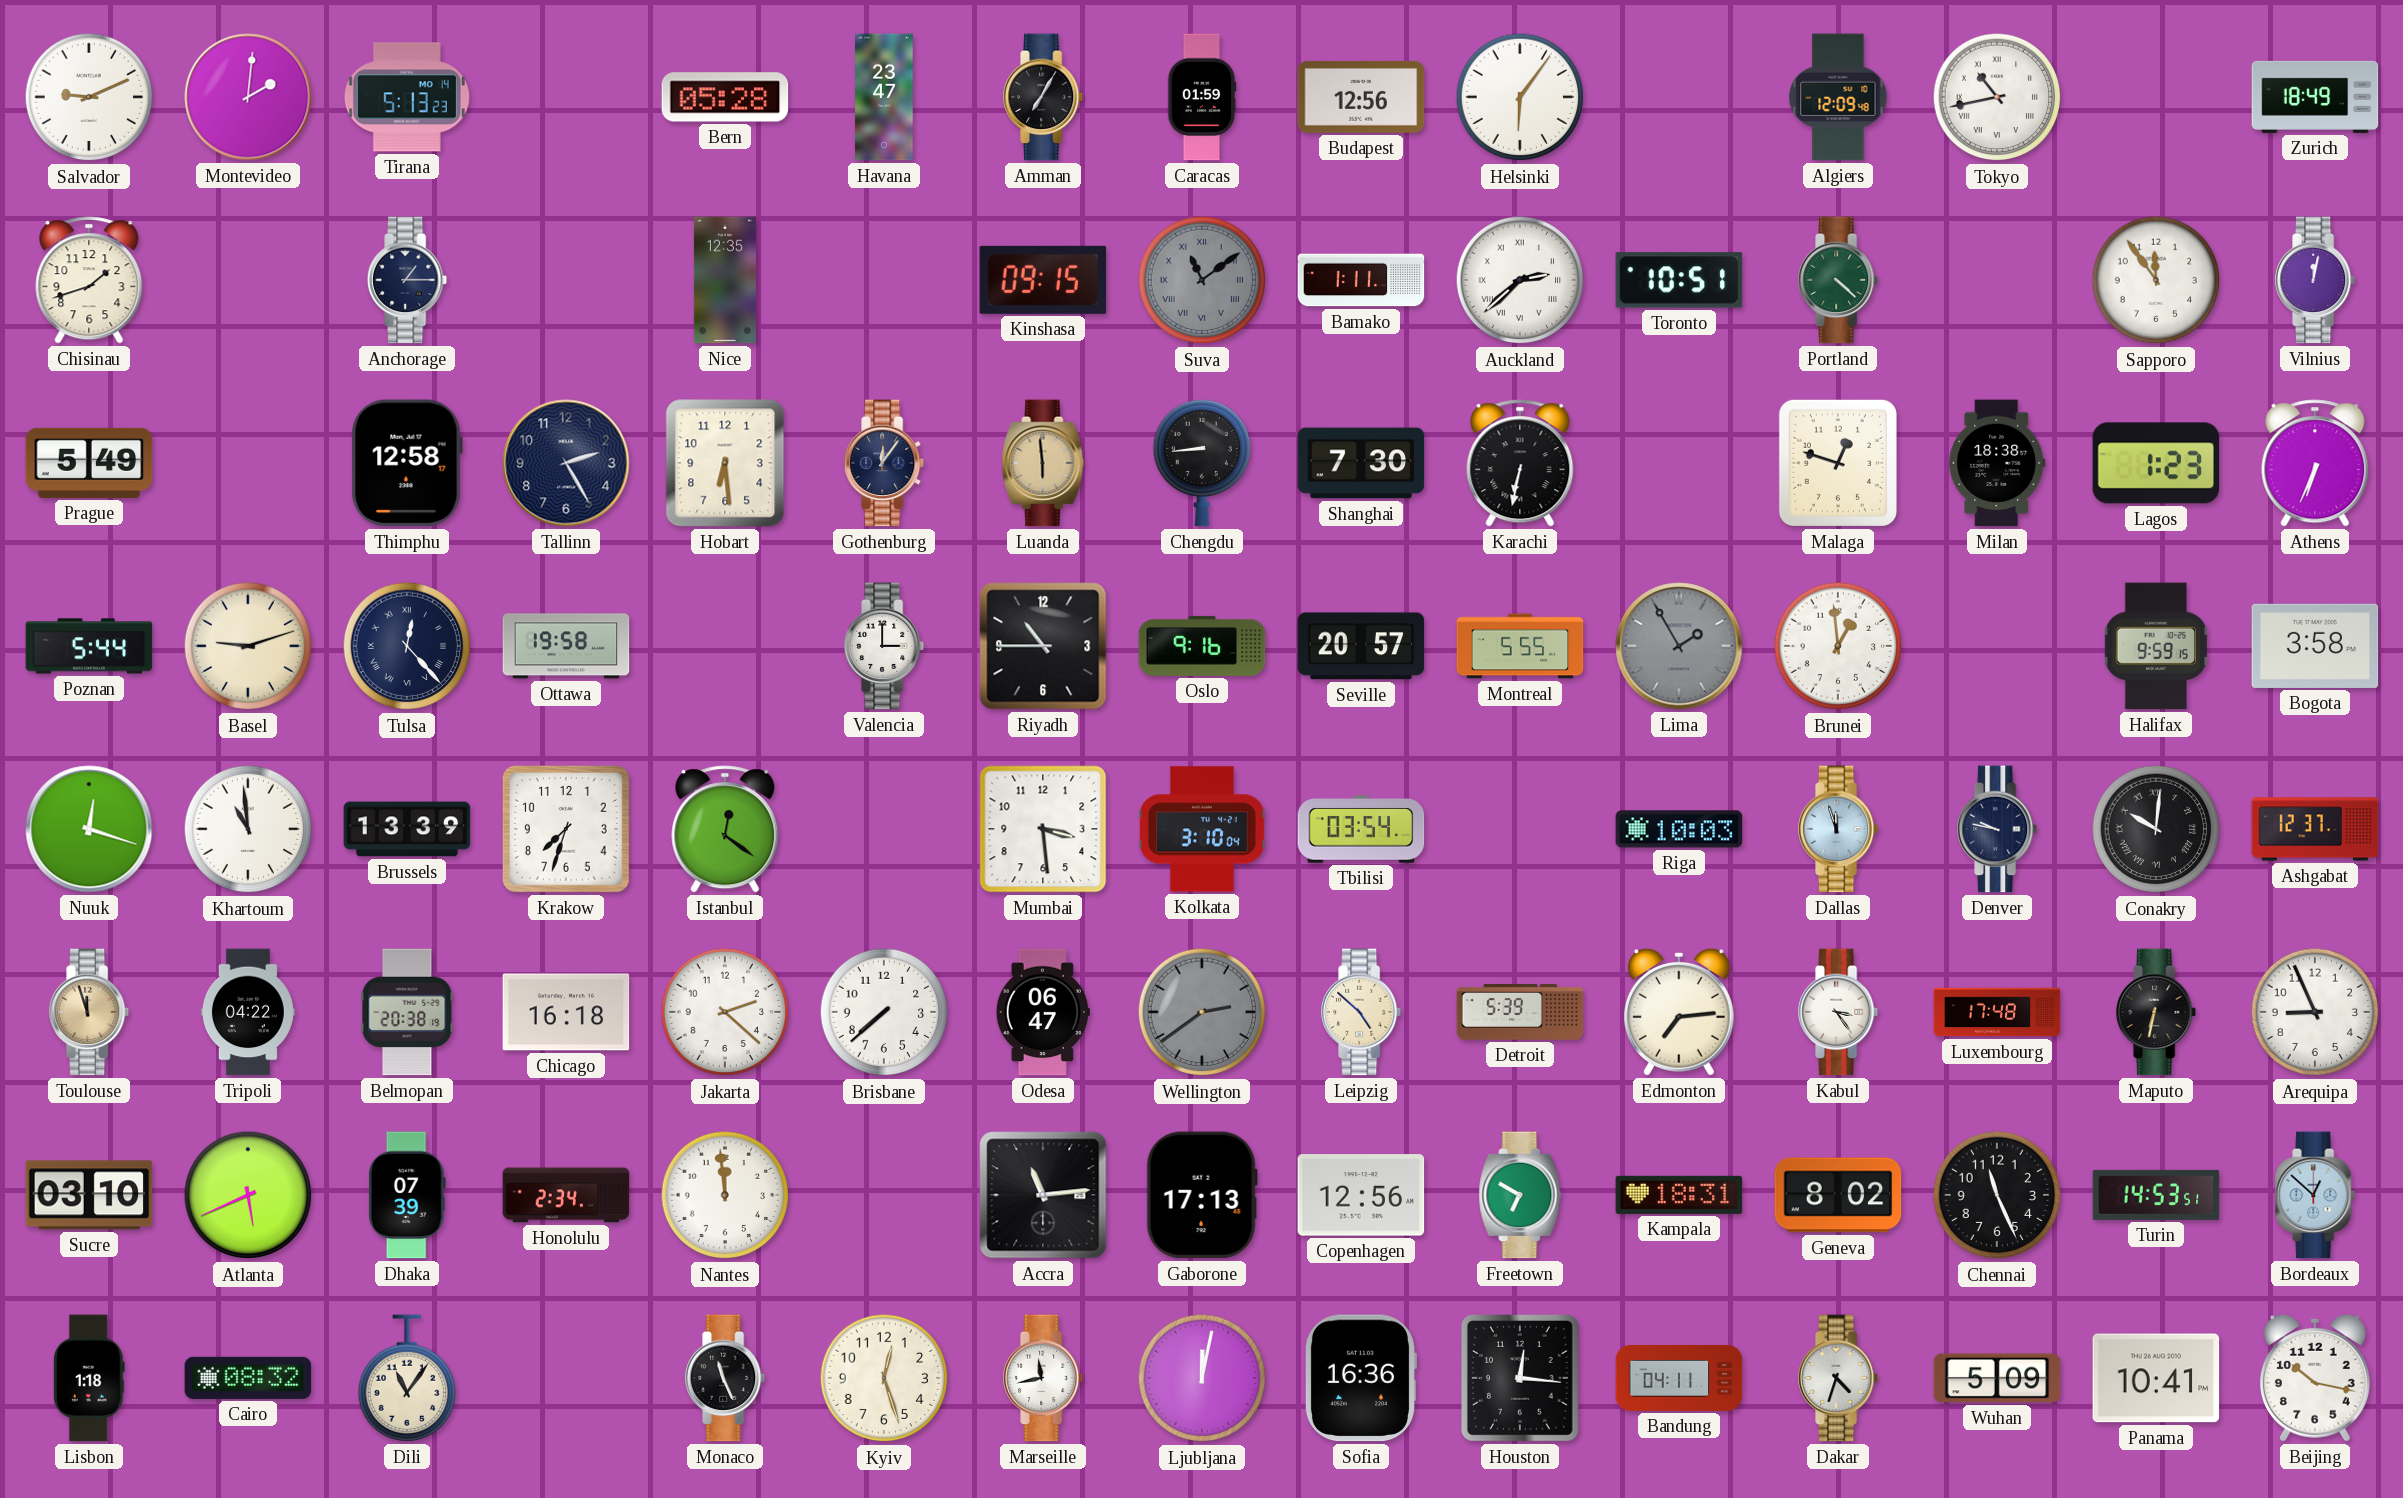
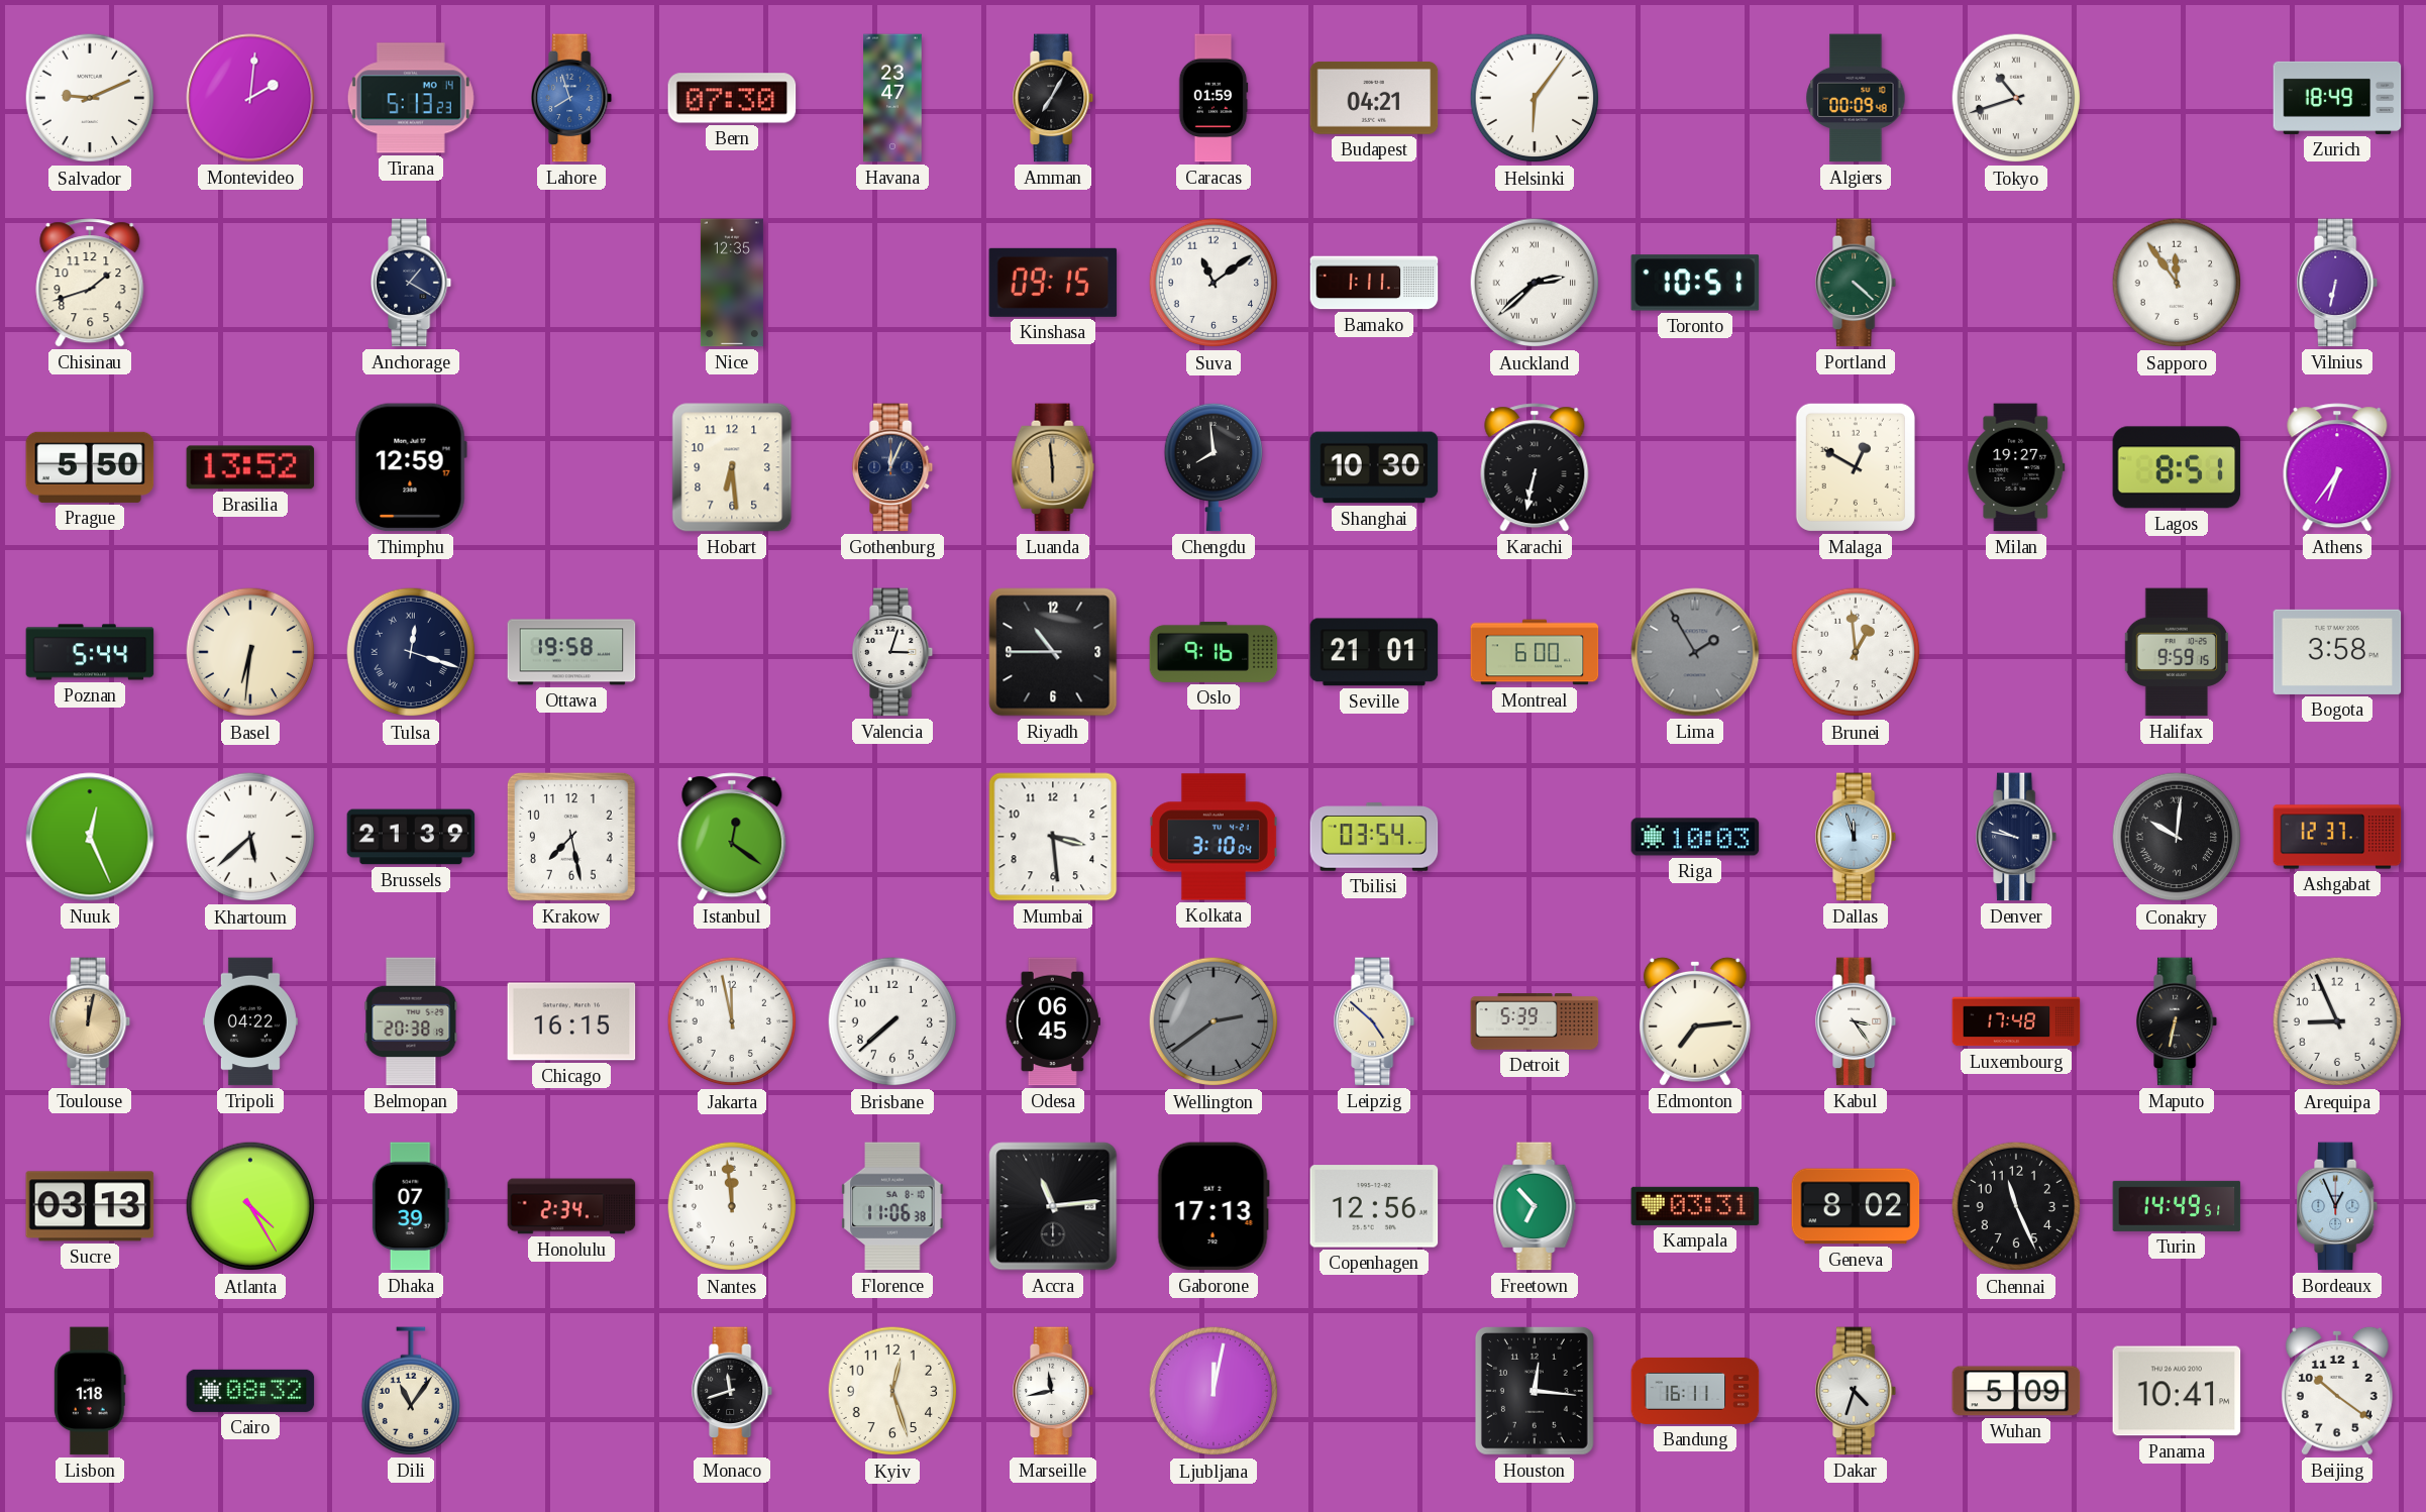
Lahore: none -> 7:57 (572, 98)
Bern: 05:28 -> 07:30 (732, 98)
Budapest: 12:56 -> 04:21 (1374, 98)
Algiers: 12:09 -> 00:09 (1856, 98)
Tokyo: 10:43 -> 10:42 (2016, 98)
Anchorage: 1:15 -> 1:20 (412, 283)
Suva dial: grey -> white (1214, 283)
Suva numerals: Roman -> Arabic (1214, 283)
Vilnius: 12:02 -> 6:32 (2338, 283)
Prague: 5:49 -> 5:50 (90, 467)
Brasilia: none -> 13:52 (250, 467)
Thimphu: 12:58 -> 12:59 (411, 467)
Tallinn: 2:25 -> none (566, 463)
Gothenburg: 12:06 -> 12:04 (893, 467)
Chengdu: 8:44 -> 7:59 (1212, 467)
Shanghai: 7:30 -> 10:30 (1374, 467)
Malaga: 12:48 -> 12:50 (1856, 467)
Milan: 18:38 -> 19:27 (2016, 467)
Lagos: 1:23 -> 8:51 (2177, 467)
Athens: 6:34 -> 6:36 (2337, 467)
Basel: 9:12 -> 6:31 (250, 652)
Tulsa: 12:23 -> 12:18 (411, 652)
Valencia: 3:00 -> 3:03 (893, 652)
Seville: 20:57 -> 21:01 (1374, 652)
Montreal: 5:55 -> 6:00 (1535, 652)
Nuuk: 12:18 -> 12:26 (90, 837)
Khartoum: 10:59 -> 5:38 (250, 837)
Brussels: 13:39 -> 21:39 (411, 837)
Krakow: 7:33 -> 7:28 (571, 837)
Toulouse: 11:57 -> 12:02 (91, 1021)
Chicago: 16:18 -> 16:15 (571, 1021)
Jakarta: 2:22 -> 11:58 (732, 1021)
Odesa: 06:47 -> 06:45 (1053, 1021)
Sucre: 03:10 -> 03:13 (90, 1206)
Atlanta: 5:41 -> 4:25 (250, 1206)
Florence: none -> 11:06 (892, 1206)
Freetown: 6:50 -> 6:53 (1535, 1206)
Kampala: 18:31 -> 03:31 (1695, 1206)
Turin: 14:53 -> 14:49 (2177, 1206)
Bordeaux: 12:52 -> 12:56 (2338, 1206)
Monaco: 11:26 -> 11:42 (733, 1391)
Sofia: 16:36 -> none (1360, 1378)
Bandung: 04:11 -> 16:11 (1695, 1391)
Beijing: 10:17 -> 10:21 (2337, 1391)
